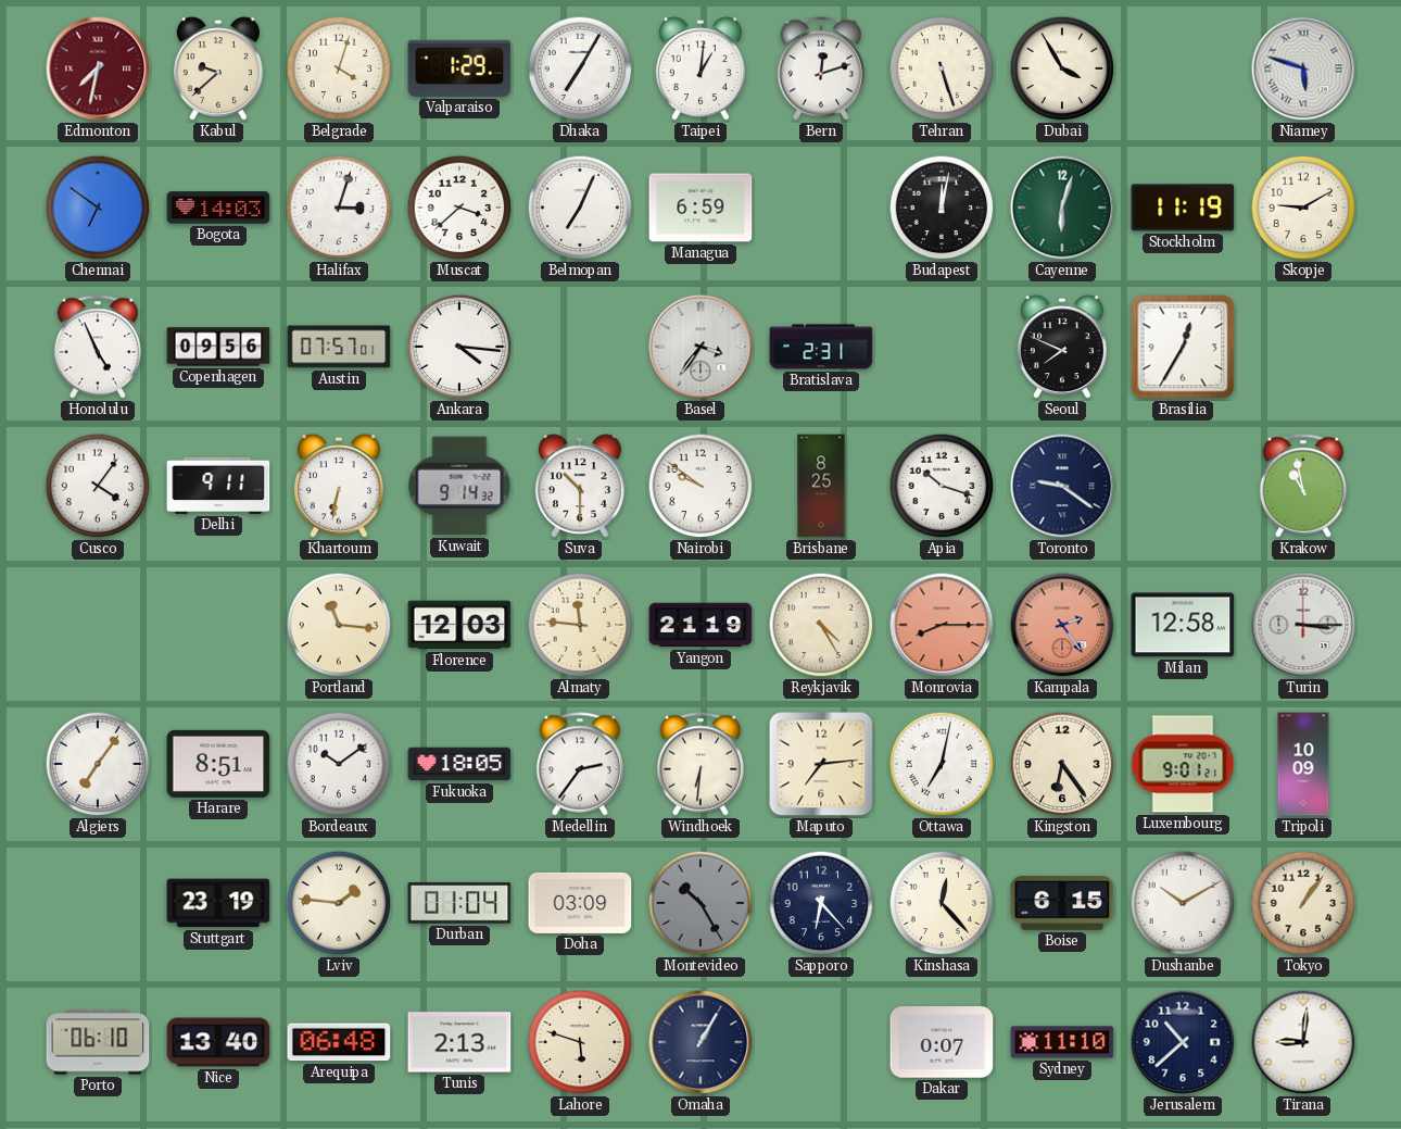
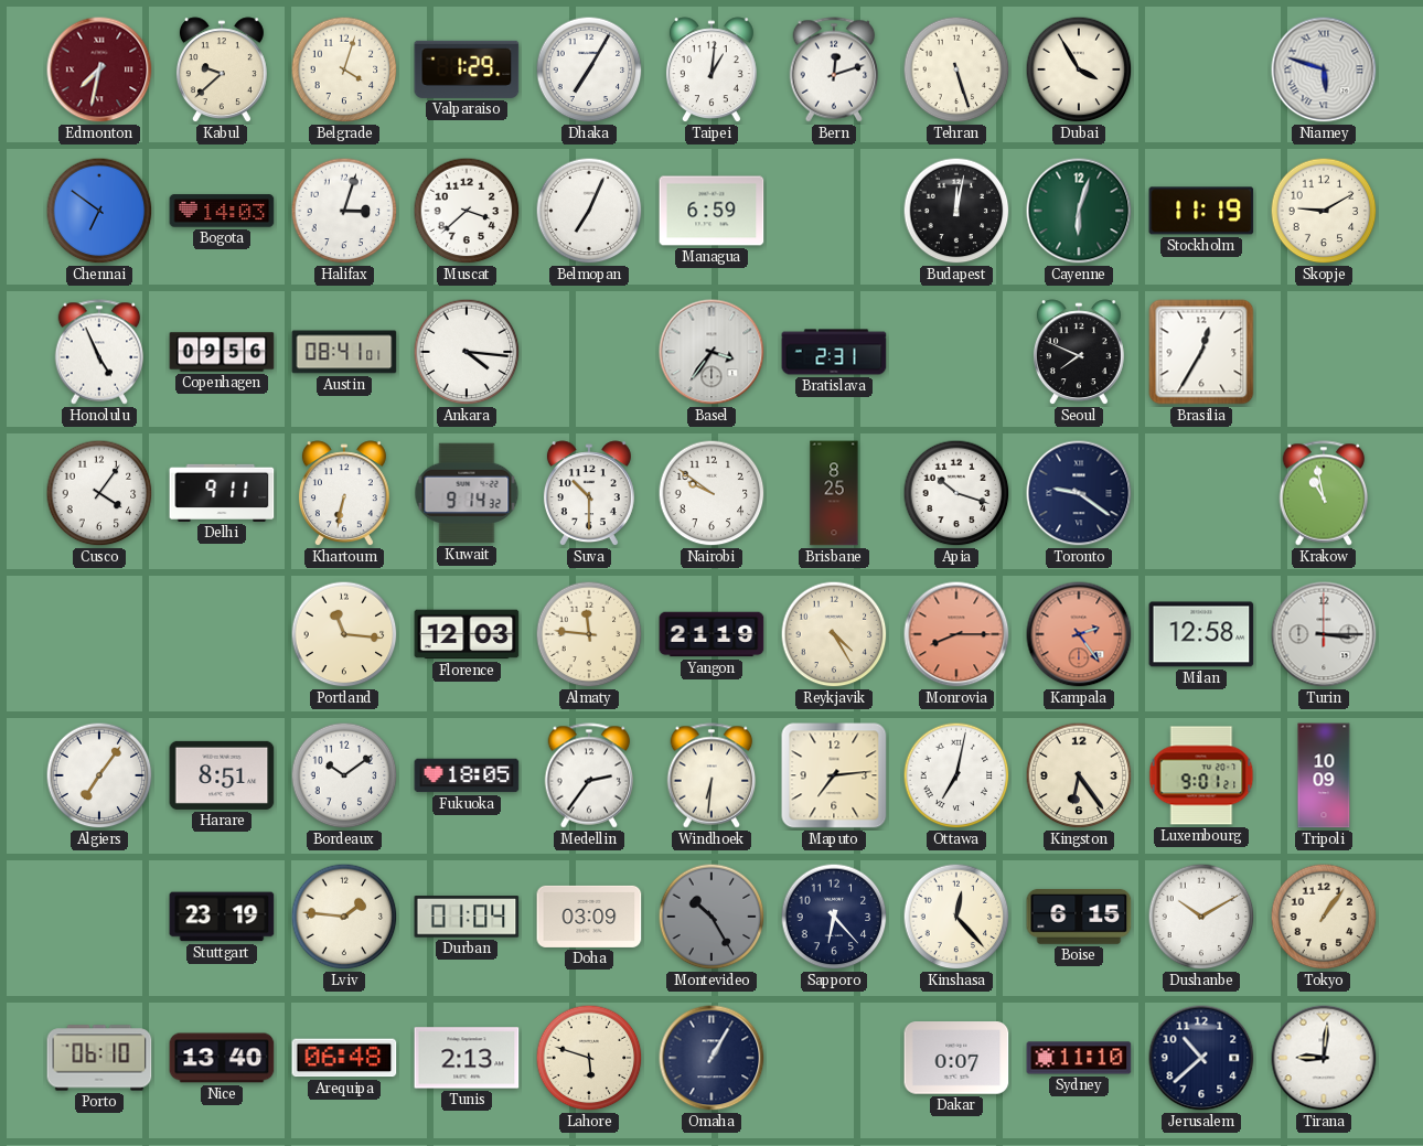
Austin: 07:57 -> 08:41 (344, 352)
